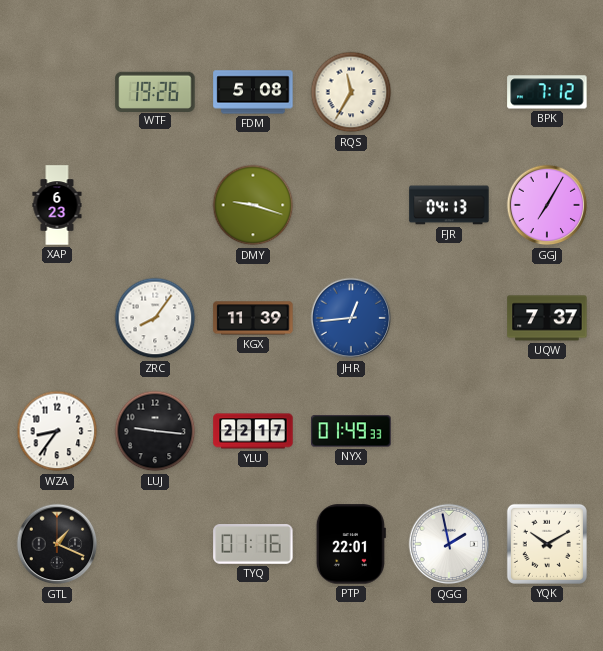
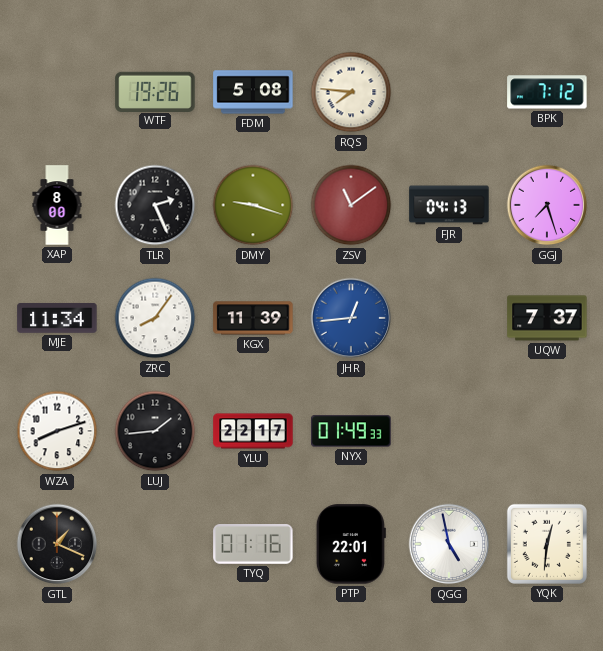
RQS: 11:35 -> 7:46 (351, 92)
XAP: 6:23 -> 8:00 (57, 205)
TLR: none -> 2:26 (155, 205)
ZSV: none -> 11:09 (351, 205)
GGJ: 7:05 -> 7:27 (547, 205)
MJE: none -> 11:34 (57, 318)
WZA: 8:36 -> 8:12 (57, 431)
LUJ: 9:16 -> 1:44 (155, 431)
QGG: 1:58 -> 4:58 (449, 544)
YQK: 10:10 -> 12:31 (547, 544)
